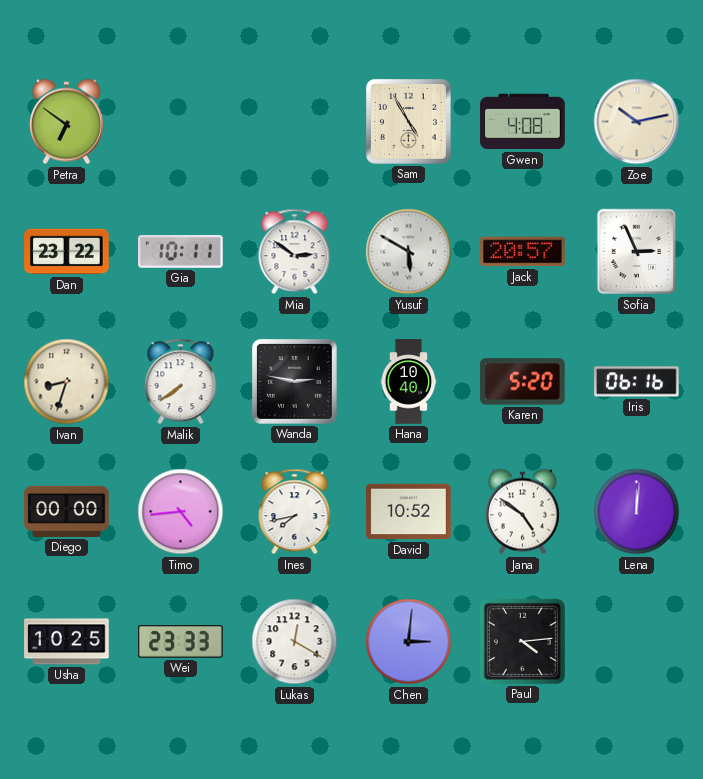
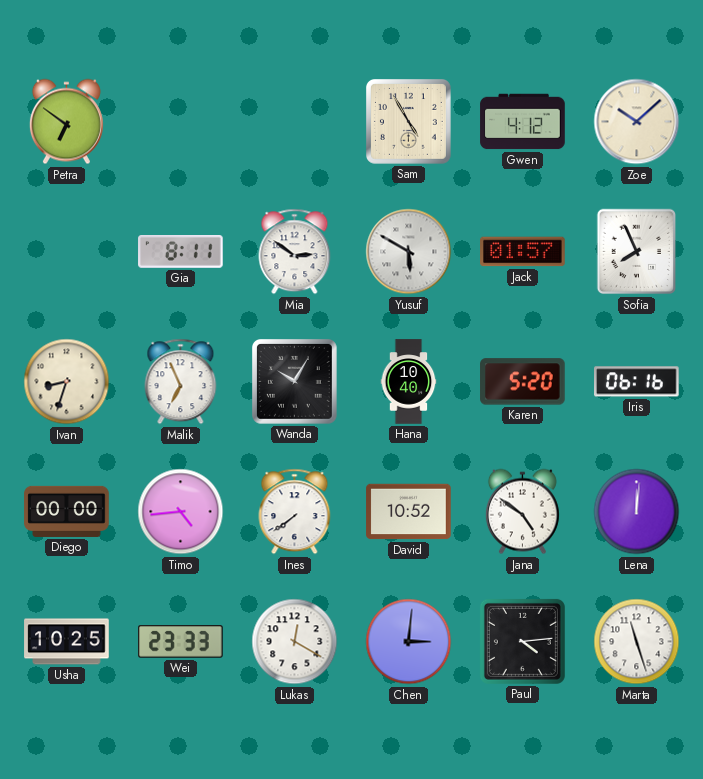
Gwen: 4:08 -> 4:12 (523, 122)
Zoe: 10:13 -> 10:08 (637, 122)
Dan: 23:22 -> none (67, 252)
Gia: 10:11 -> 8:11 (181, 252)
Jack: 20:57 -> 01:57 (523, 252)
Sofia: 2:56 -> 7:56 (637, 252)
Malik: 7:39 -> 6:56 (181, 382)
Wanda: 2:47 -> 10:05 (295, 382)
Ines: 7:43 -> 7:39 (295, 512)
Marta: none -> 11:27 (637, 642)
